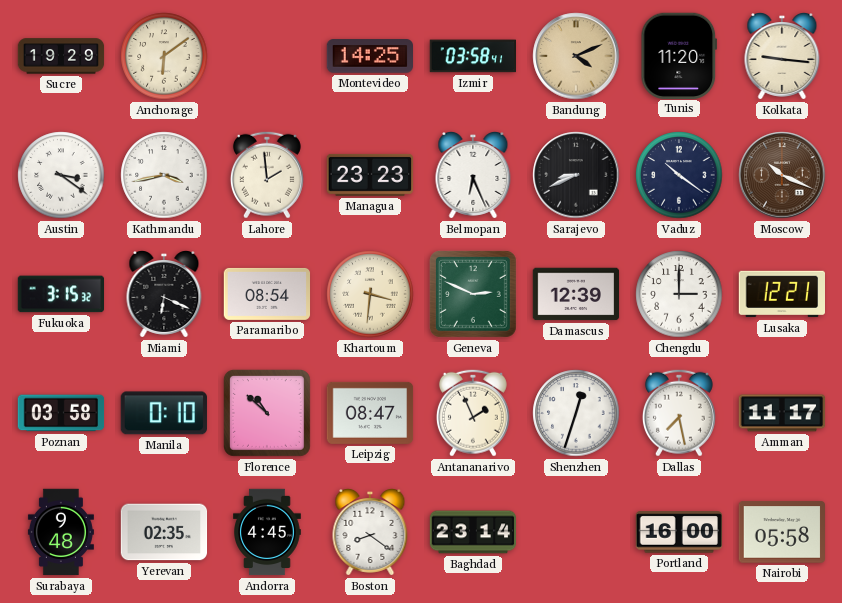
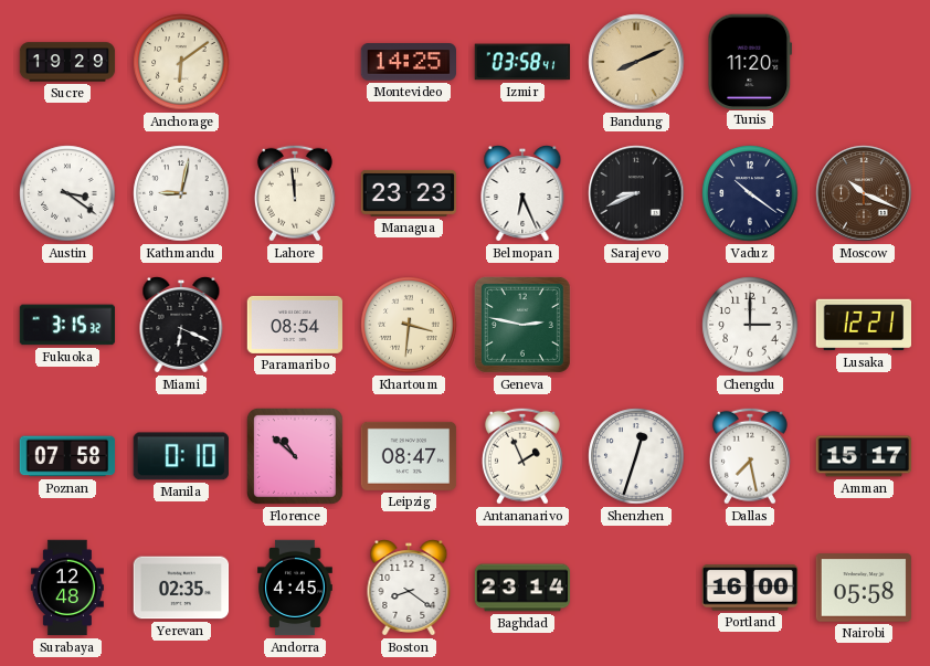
Bandung: 4:11 -> 8:11 (636, 62)
Kolkata: 9:16 -> none (782, 57)
Kathmandu: 3:43 -> 9:02 (181, 193)
Lahore: 1:59 -> 11:59 (295, 193)
Geneva: 2:49 -> 2:47 (522, 325)
Damascus: 12:39 -> none (576, 294)
Poznan: 03:58 -> 07:58 (67, 456)
Amman: 11:17 -> 15:17 (864, 456)
Surabaya: 9:48 -> 12:48 (67, 588)
